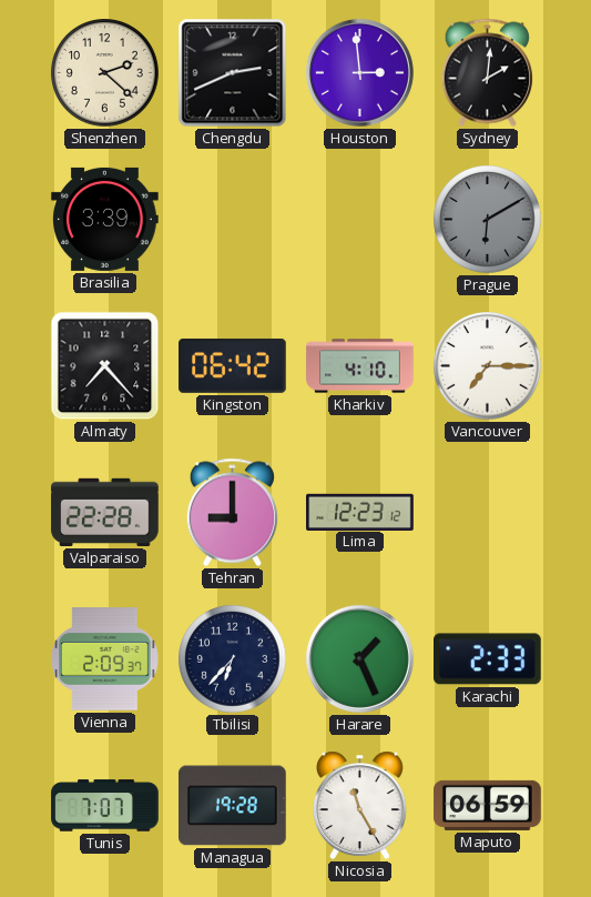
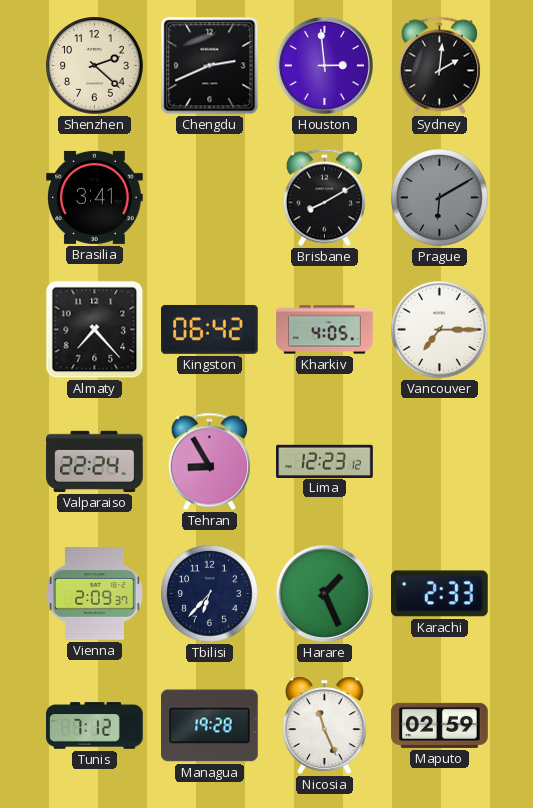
Brasilia: 3:39 -> 3:41 (95, 197)
Brisbane: none -> 8:10 (324, 198)
Kharkiv: 4:10 -> 4:05 (325, 330)
Valparaiso: 22:28 -> 22:24 (95, 461)
Tehran: 9:00 -> 8:55 (209, 462)
Tunis: 7:07 -> 7:12 (95, 726)
Nicosia: 11:25 -> 11:26 (325, 725)
Maputo: 06:59 -> 02:59 (440, 725)
